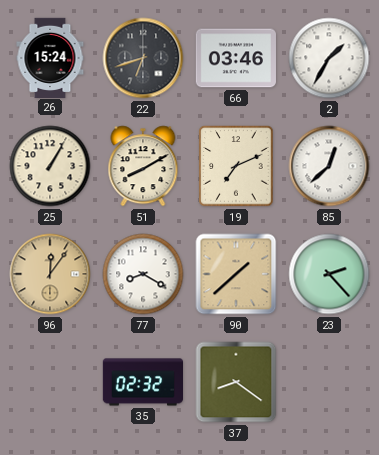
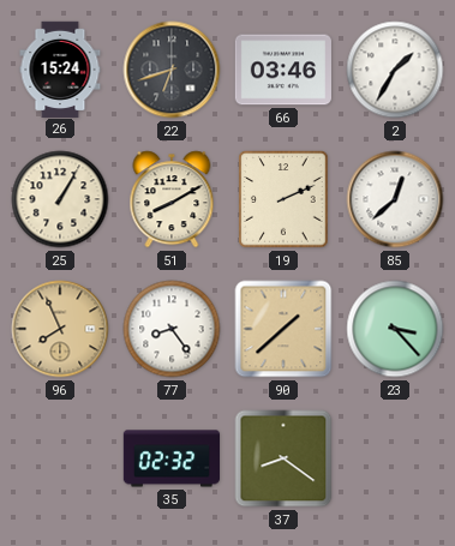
19: 7:11 -> 2:11 (283, 199)
96: 12:06 -> 7:56 (60, 329)
77: 8:20 -> 8:24 (172, 329)
23: 2:23 -> 3:23 (395, 329)
